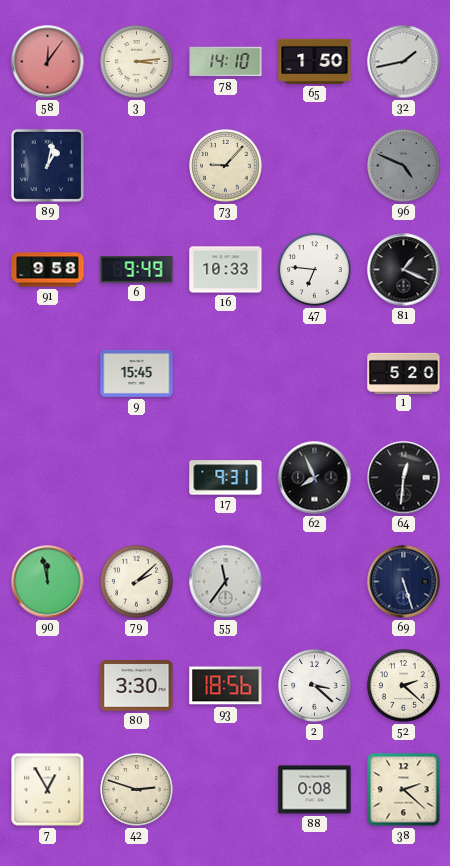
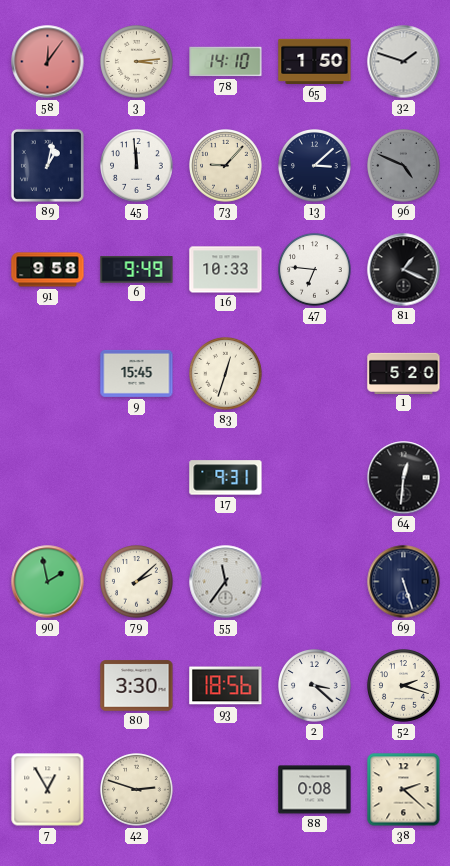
32: 1:43 -> 1:48 (404, 62)
45: none -> 11:59 (137, 166)
13: none -> 3:08 (315, 166)
83: none -> 12:33 (226, 374)
62: 7:56 -> none (315, 478)
90: 11:58 -> 1:58 (48, 582)
52: 2:22 -> 2:18 (404, 686)
